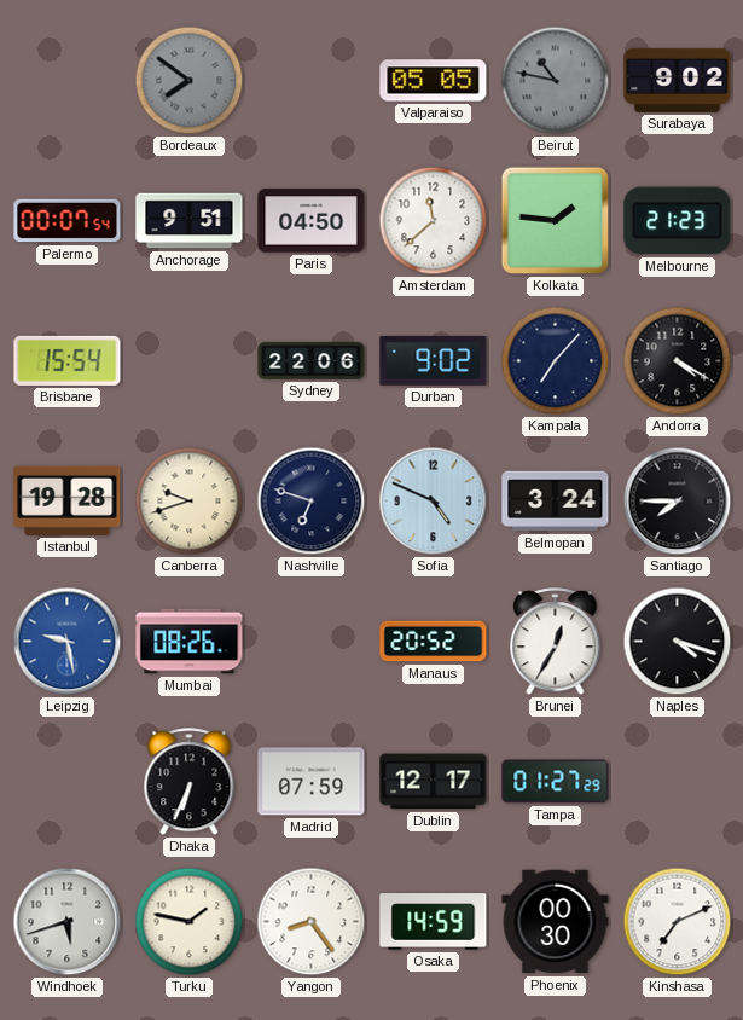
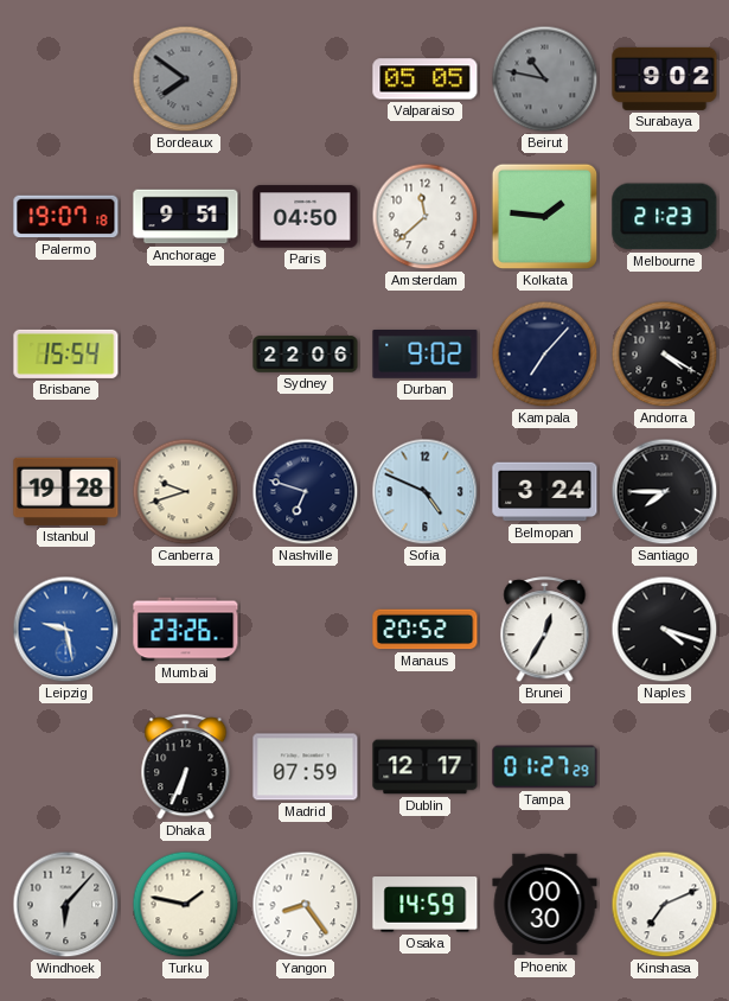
Palermo: 00:07 -> 19:07 (66, 217)
Mumbai: 08:26 -> 23:26 (186, 630)
Windhoek: 5:42 -> 6:07 (66, 905)
